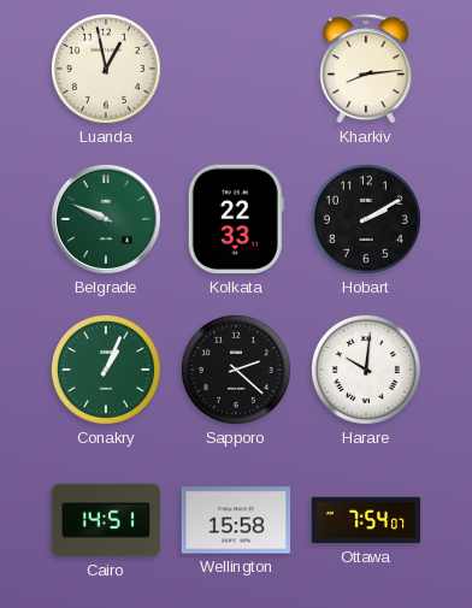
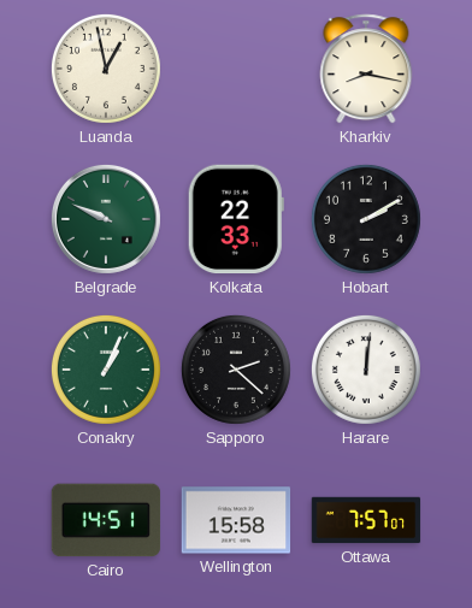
Kharkiv: 8:14 -> 8:17 (366, 69)
Harare: 10:01 -> 12:01 (366, 370)
Ottawa: 7:54 -> 7:57 (366, 520)
